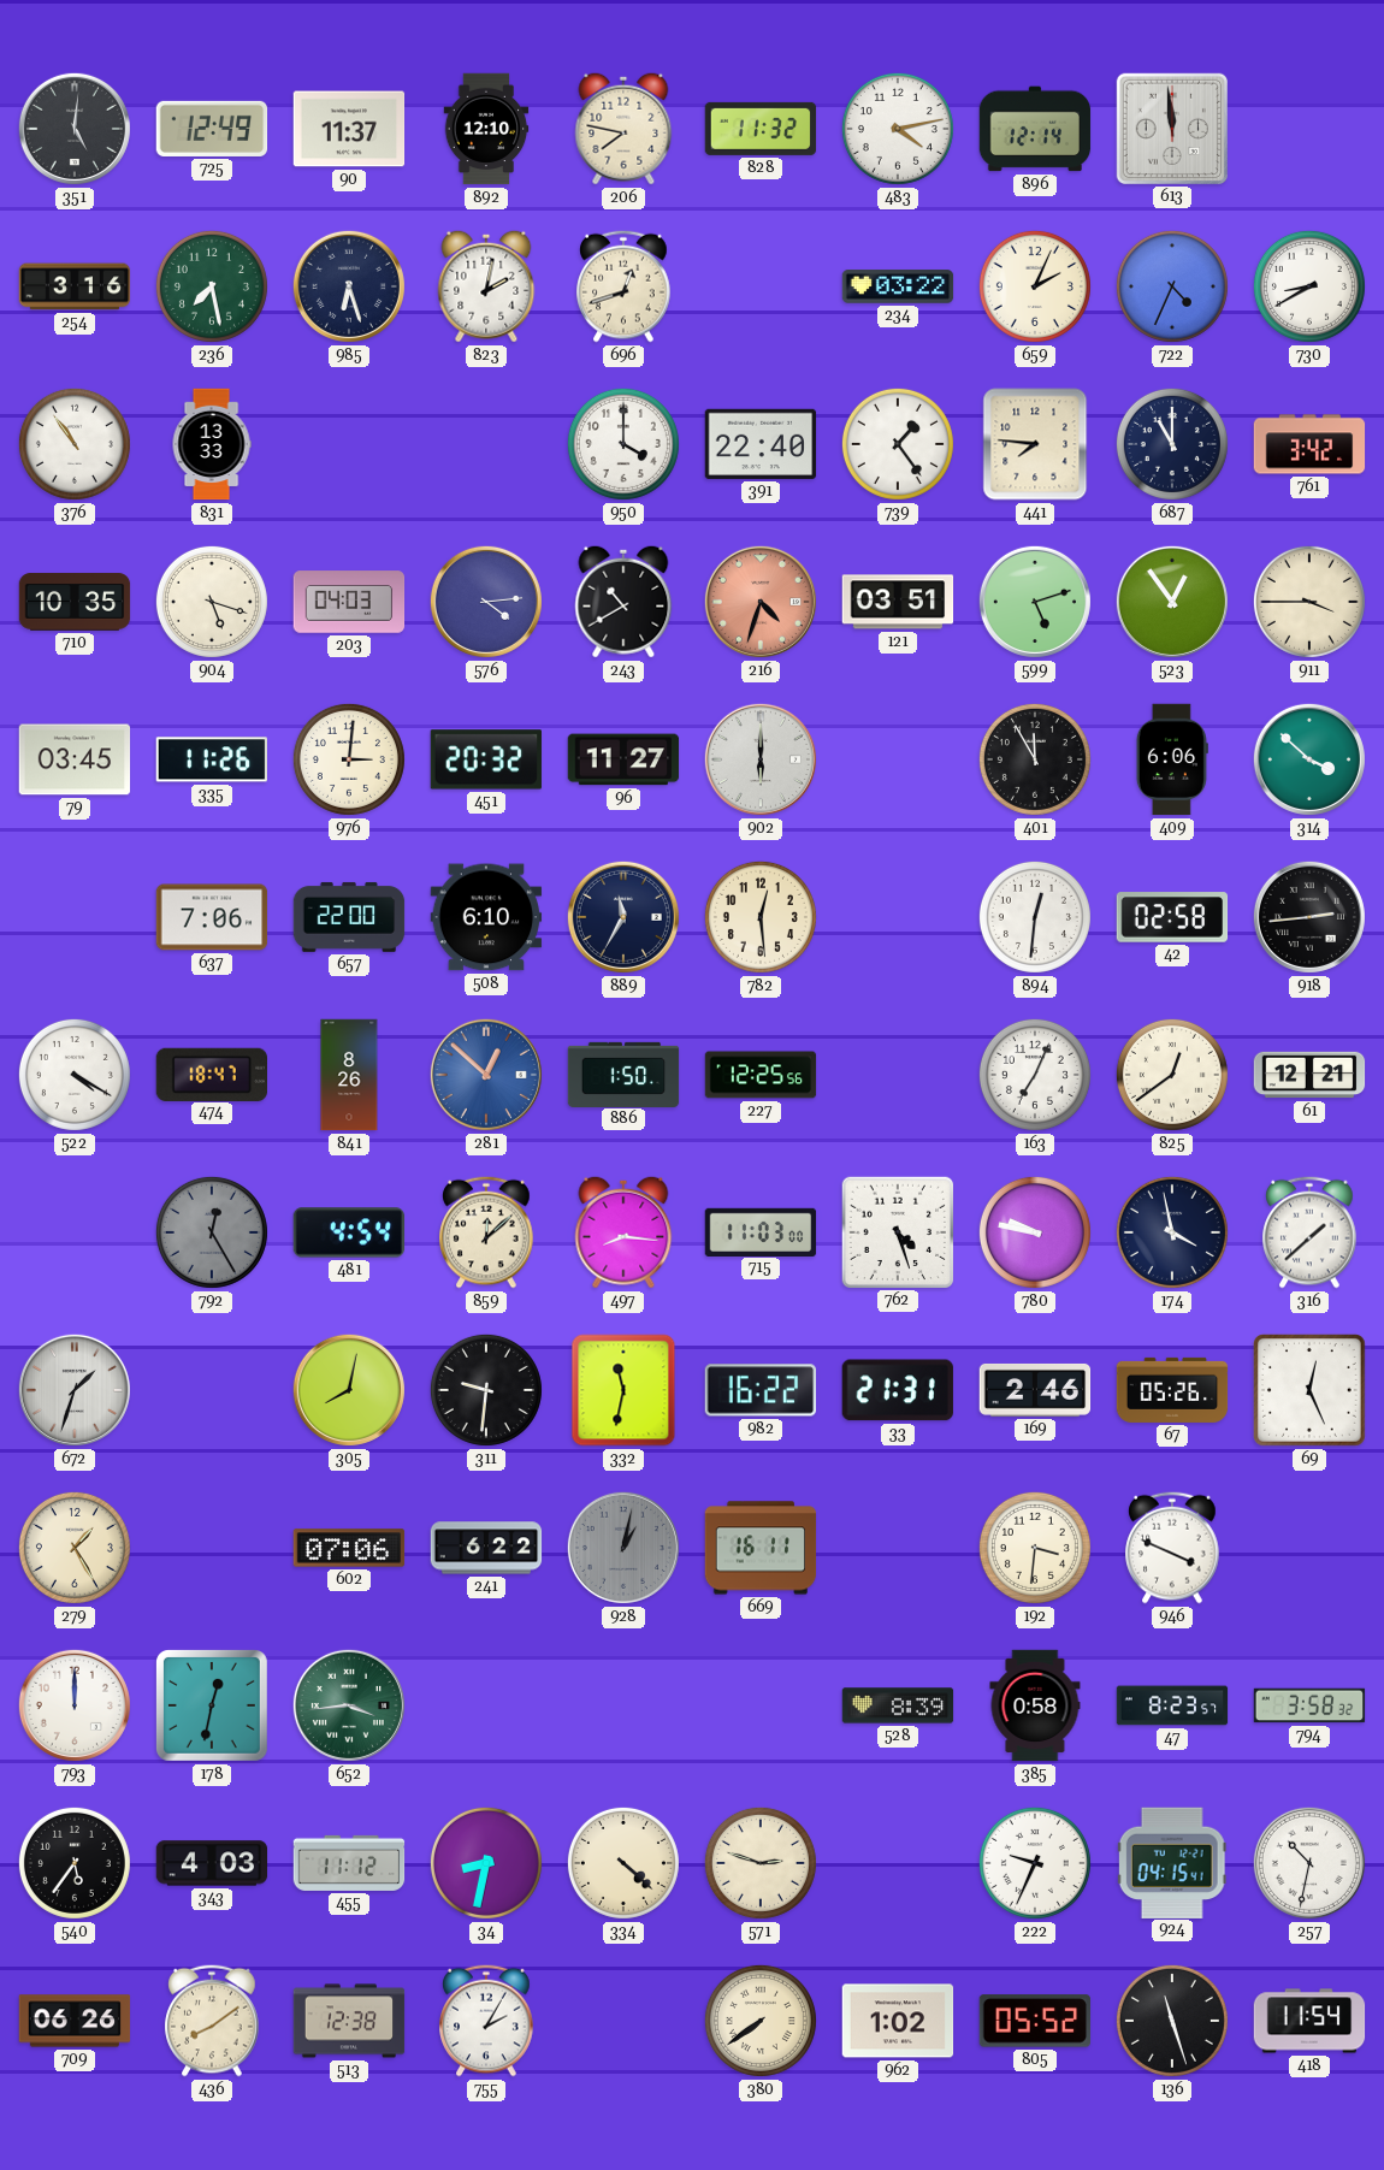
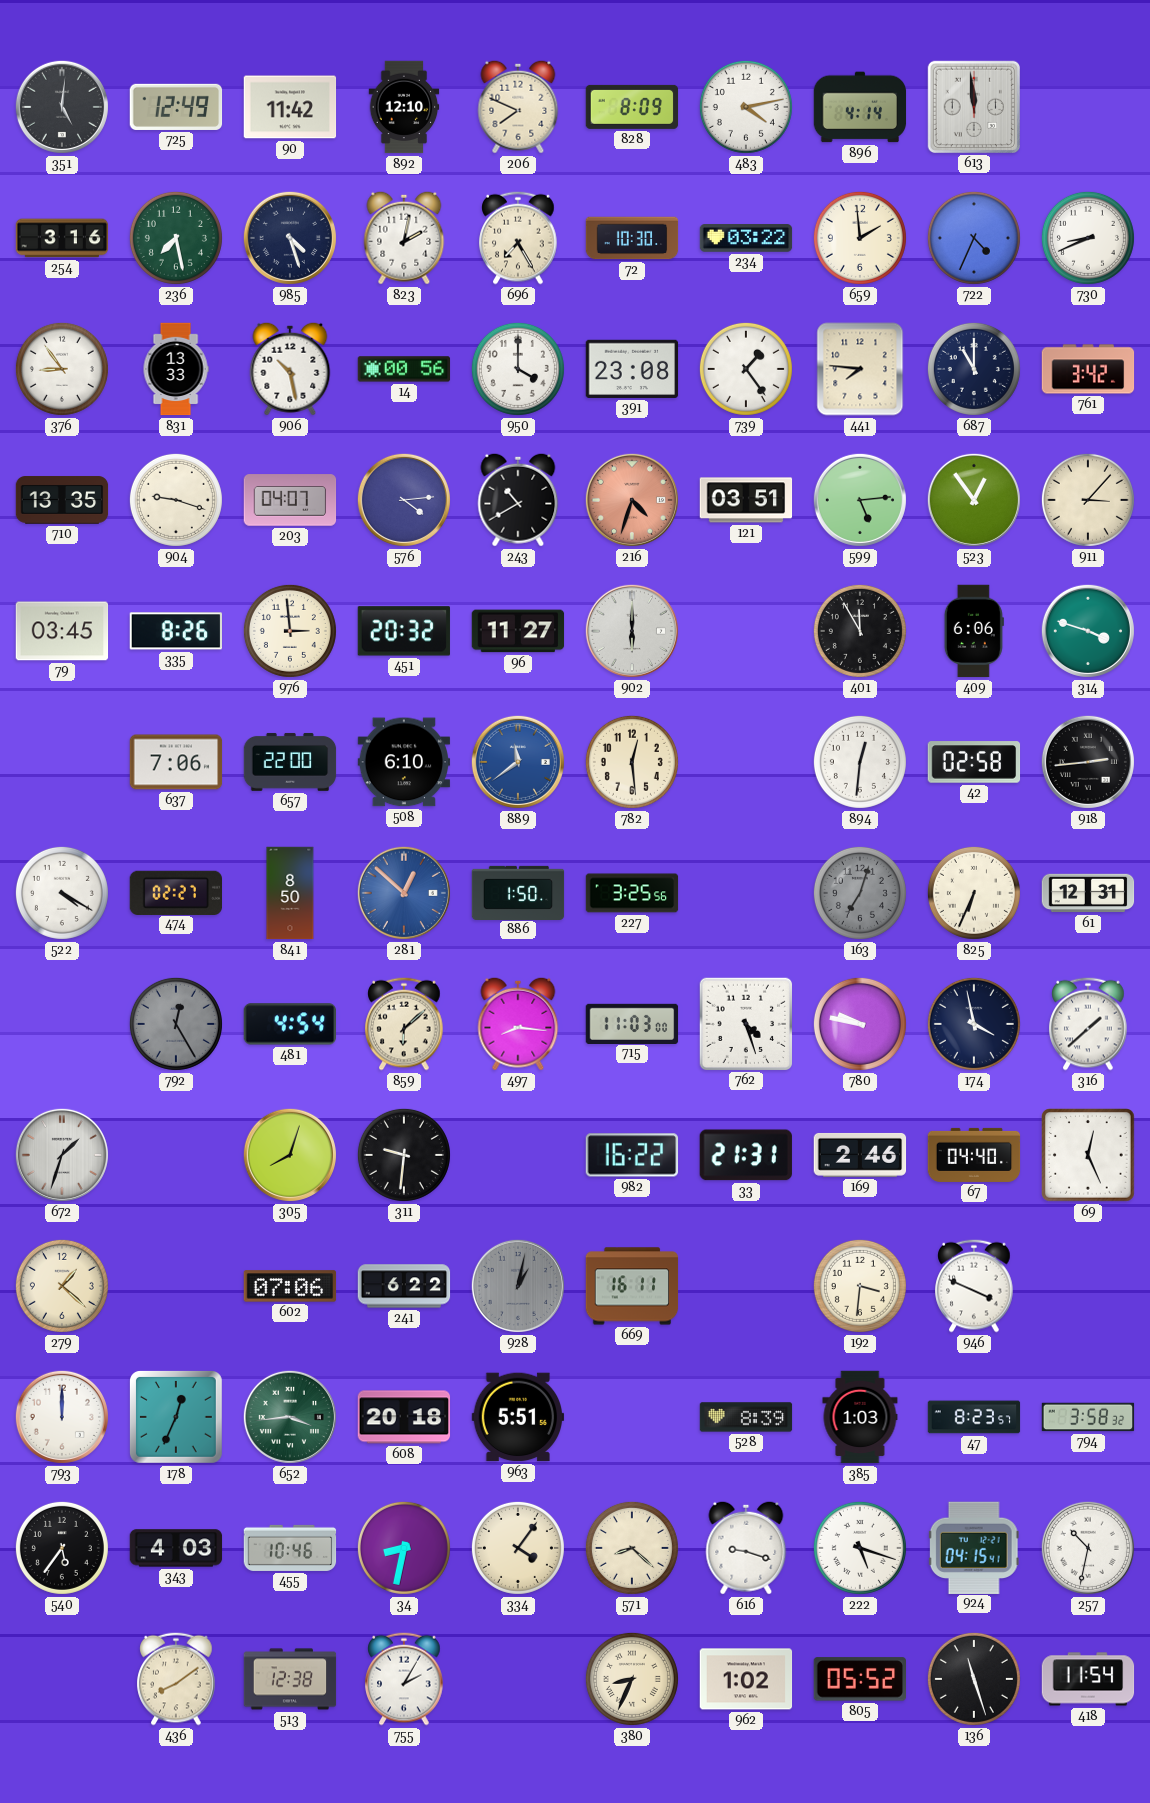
90: 11:37 -> 11:42 (290, 107)
206: 7:47 -> 7:49 (518, 107)
828: 11:32 -> 8:09 (632, 107)
896: 12:14 -> 4:14 (860, 107)
985: 6:27 -> 4:27 (290, 238)
696: 12:42 -> 7:25 (518, 238)
72: none -> 10:30 (632, 238)
659: 2:04 -> 1:59 (860, 238)
730: 8:40 -> 8:41 (1088, 238)
376: 10:54 -> 8:54 (62, 369)
906: none -> 10:28 (290, 369)
14: none -> 00:56 (404, 369)
391: 22:40 -> 23:08 (632, 369)
710: 10:35 -> 13:35 (62, 500)
904: 5:18 -> 9:18 (176, 500)
203: 04:03 -> 04:07 (290, 500)
599: 5:12 -> 5:14 (860, 500)
911: 3:45 -> 3:07 (1088, 500)
335: 11:26 -> 8:26 (175, 631)
976: 3:01 -> 2:59 (290, 631)
314: 3:52 -> 3:48 (1088, 631)
889: 11:35 -> 11:39 (518, 762)
889 dial: navy -> blue (518, 762)
474: 18:47 -> 02:27 (175, 892)
841: 8:26 -> 8:50 (290, 893)
227: 12:25 -> 3:25 (632, 893)
163: 7:04 -> 7:03 (860, 893)
163 dial: white -> grey (860, 893)
825: 12:39 -> 6:34 (974, 893)
61: 12:21 -> 12:31 (1088, 893)
859: 12:08 -> 6:08 (404, 1024)
305: 8:02 -> 8:03 (290, 1155)
332: 11:32 -> none (623, 1390)
67: 05:26 -> 04:40 (974, 1155)
279: 1:25 -> 1:22 (62, 1286)
178: 12:32 -> 12:34 (176, 1417)
608: none -> 20:18 (404, 1417)
963: none -> 5:51 (518, 1417)
385: 0:58 -> 1:03 (860, 1417)
455: 11:12 -> 10:46 (290, 1548)
334: 4:22 -> 4:06 (518, 1548)
571: 2:48 -> 8:22 (632, 1548)
616: none -> 9:18 (746, 1548)
222: 9:34 -> 5:18 (860, 1548)
709: 06:26 -> none (75, 2021)
380: 7:39 -> 8:34 (632, 1679)
